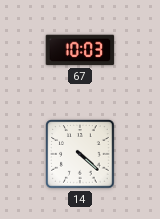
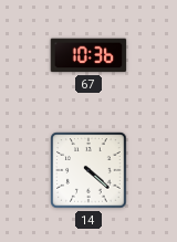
67: 10:03 -> 10:36 (88, 55)
